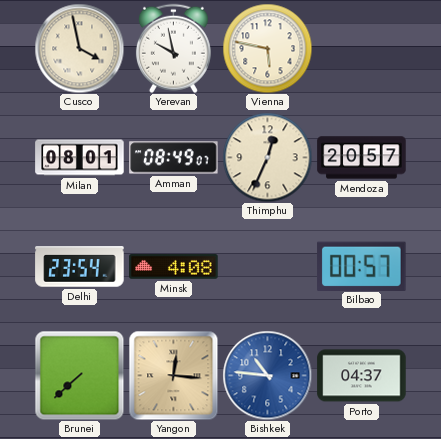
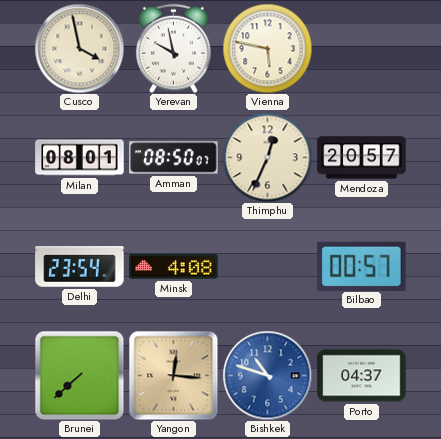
Amman: 08:49 -> 08:50 (174, 158)
Bishkek: 10:46 -> 10:48 (267, 375)
